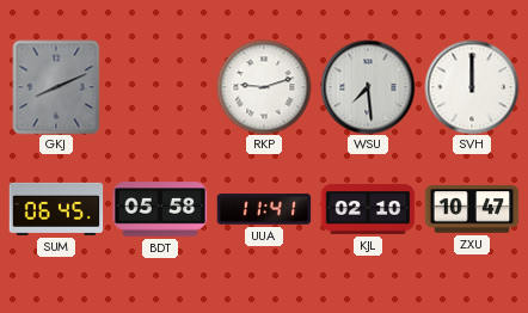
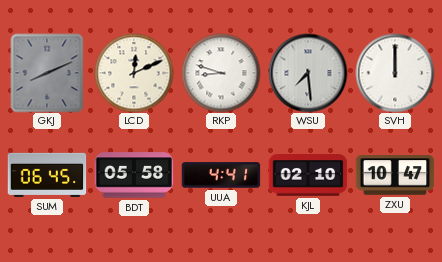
LCD: none -> 12:11 (134, 73)
RKP: 9:12 -> 8:48 (221, 73)
UUA: 11:41 -> 4:41 (221, 175)
